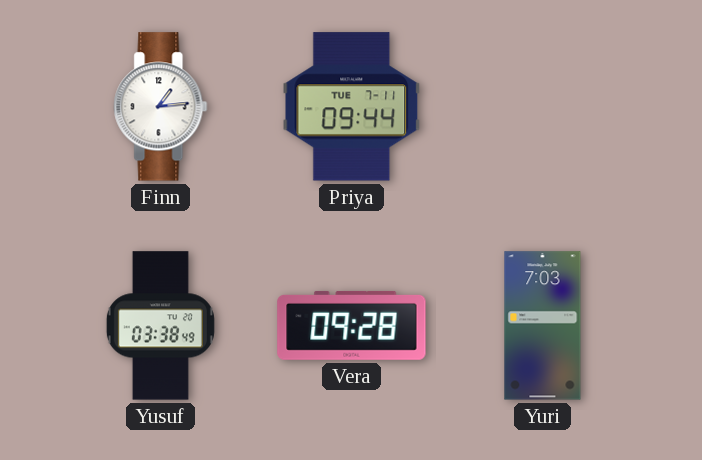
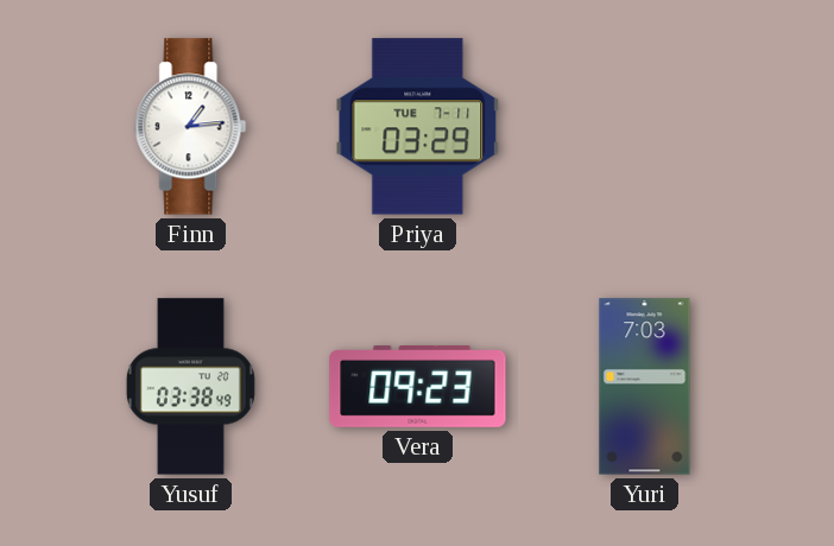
Priya: 09:44 -> 03:29 (418, 127)
Vera: 09:28 -> 09:23 (418, 386)
